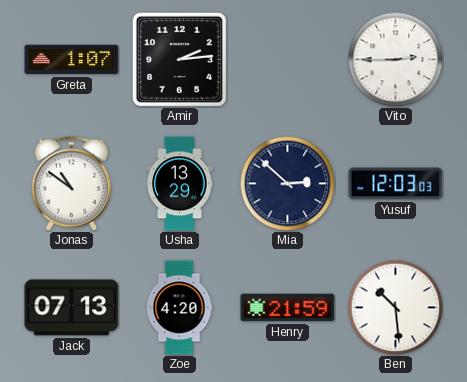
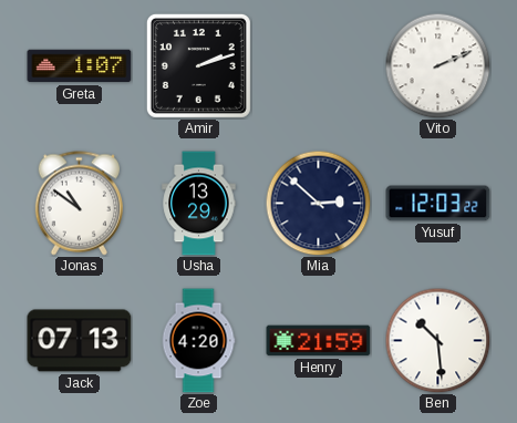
Amir: 2:14 -> 2:12 (198, 65)
Vito: 2:45 -> 2:11 (437, 65)
Yusuf: 12:03:03 -> 12:03:22 (438, 204)
